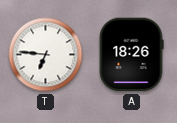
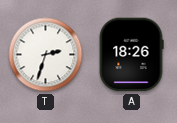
T: 6:46 -> 2:33 (46, 55)
